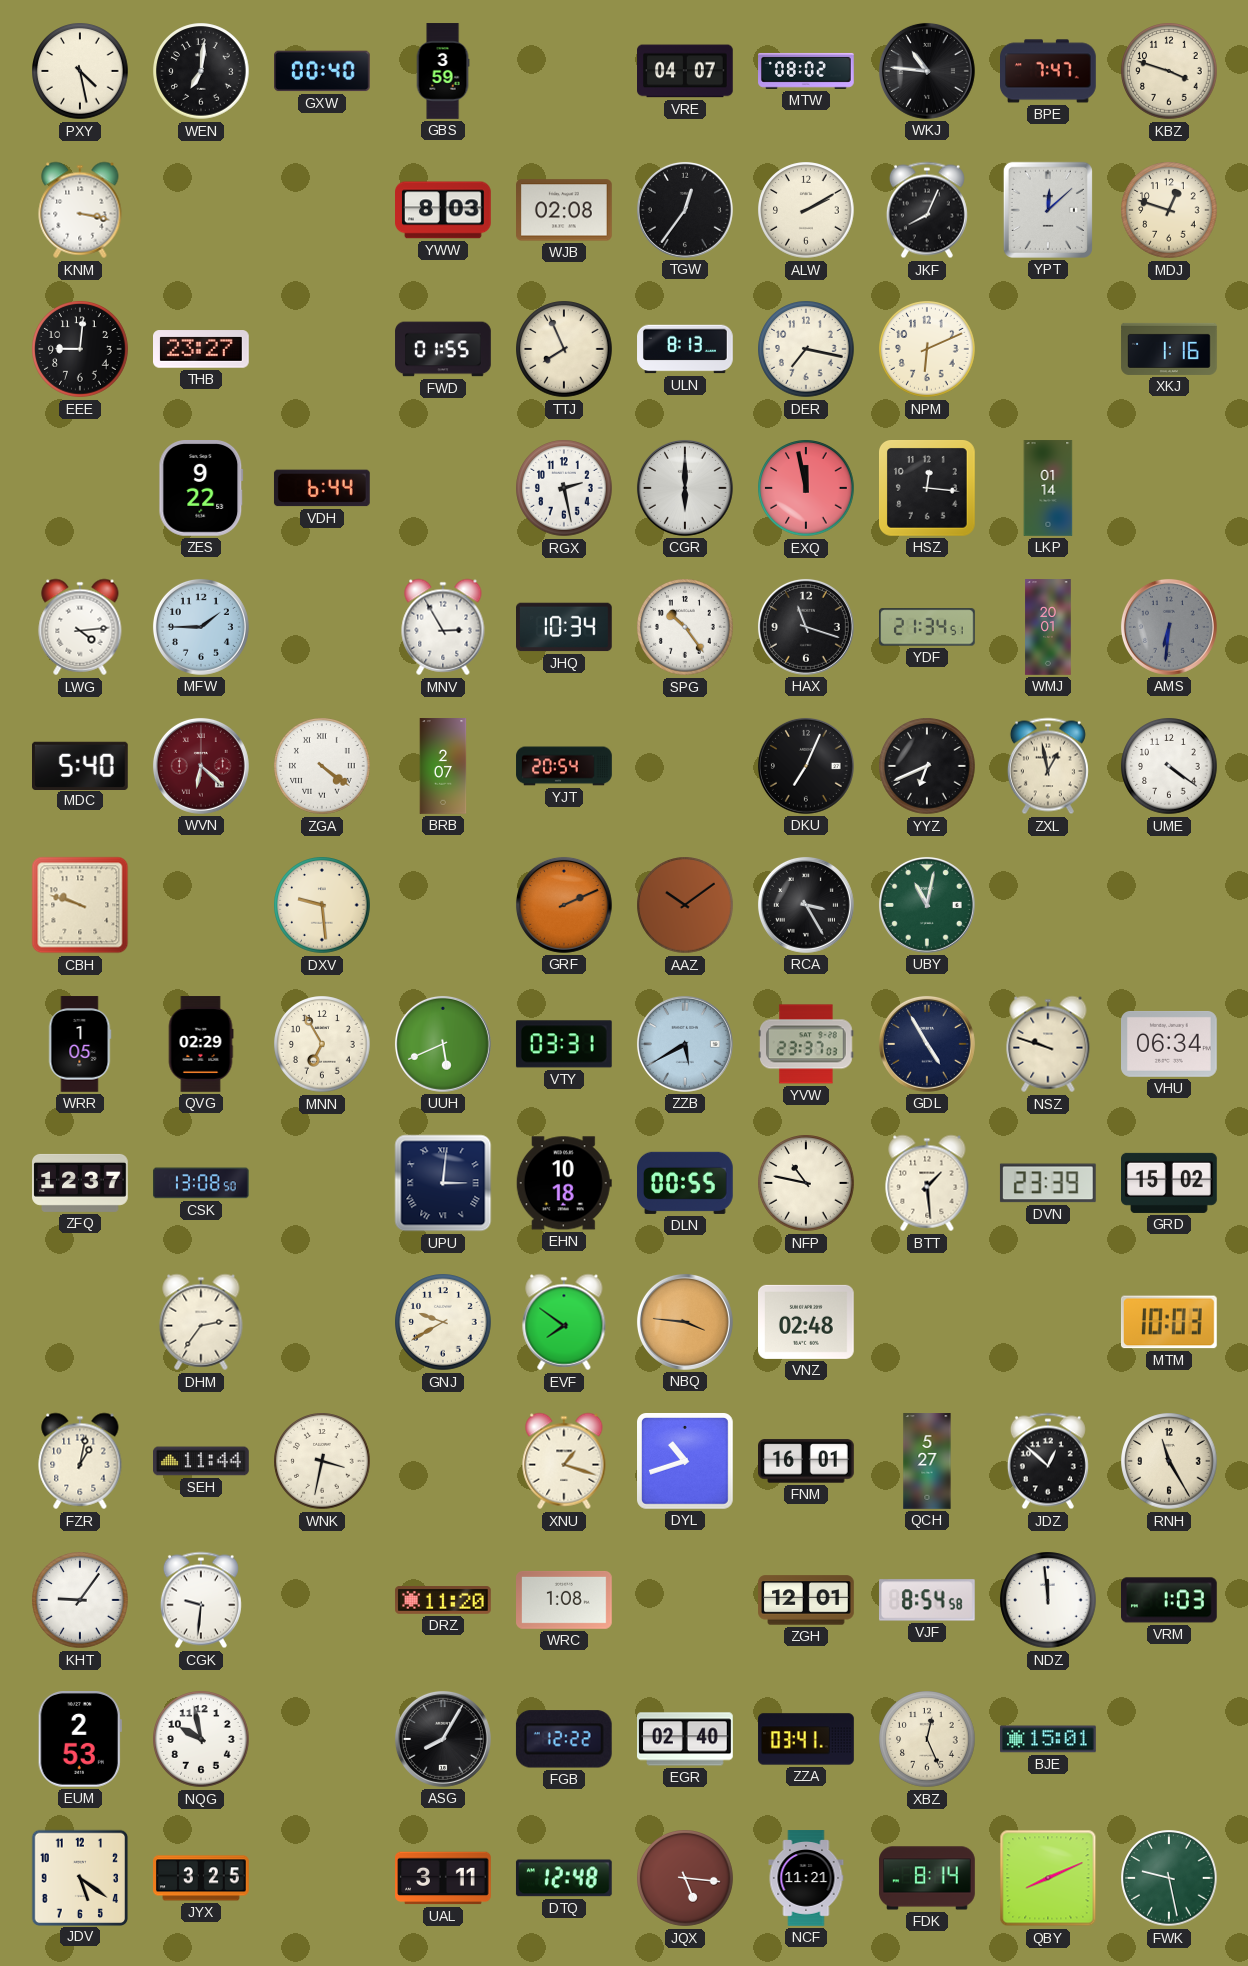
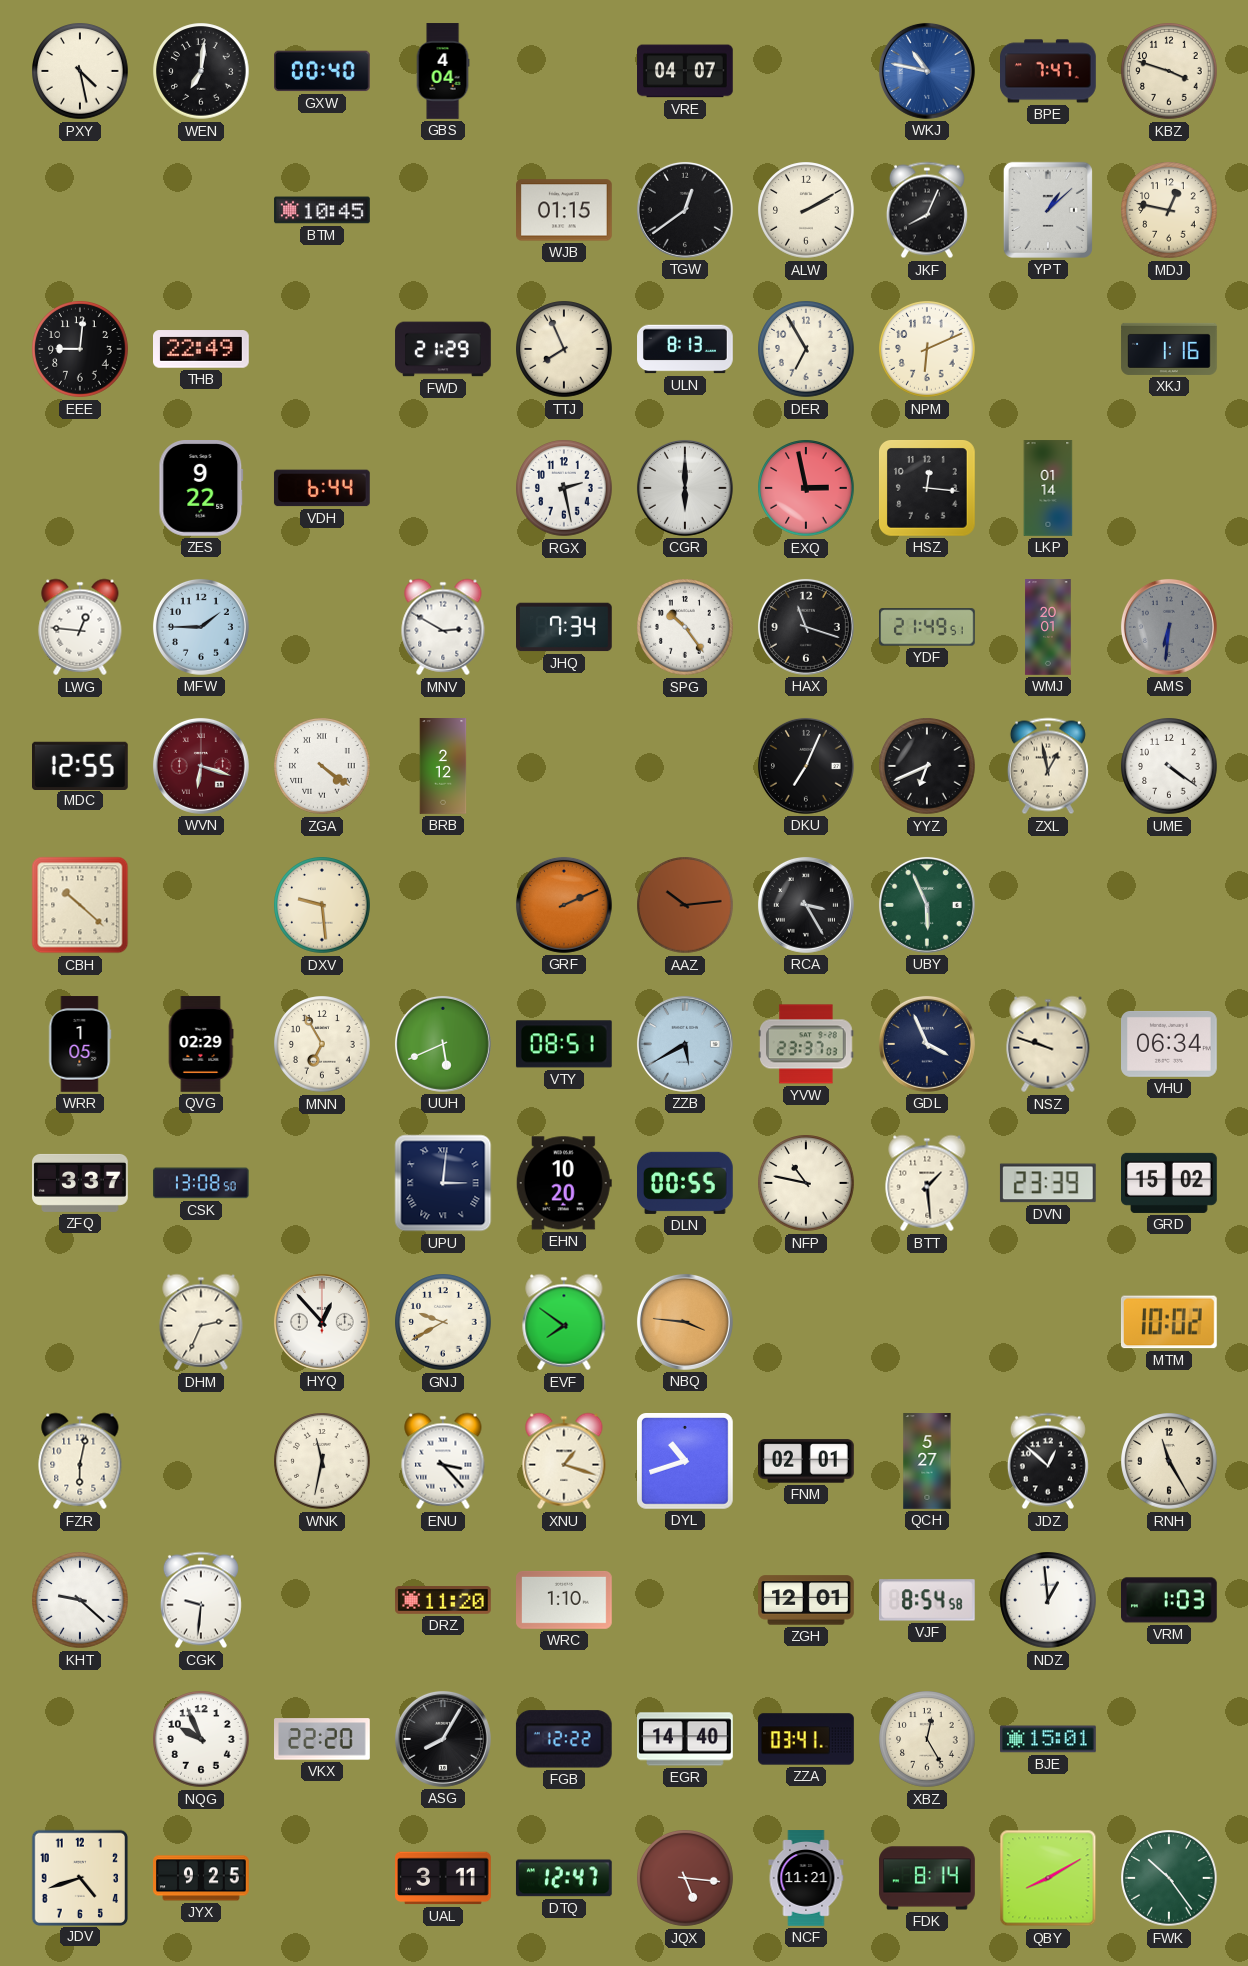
GBS: 3:59 -> 4:04 (443, 71)
MTW: 08:02 -> none (806, 71)
WKJ: 10:46 -> 10:47 (927, 71)
WKJ dial: black -> blue (927, 71)
KNM: 3:17 -> none (80, 210)
BTM: none -> 10:45 (322, 210)
YWW: 8:03 -> none (444, 210)
WJB: 02:08 -> 01:15 (565, 210)
TGW: 12:36 -> 12:39 (685, 210)
YPT: 12:08 -> 1:08 (1048, 210)
MDJ: 12:48 -> 12:47 (1169, 210)
THB: 23:27 -> 22:49 (202, 349)
FWD: 01:55 -> 21:29 (443, 349)
DER: 7:17 -> 6:55 (806, 349)
EXQ: 11:58 -> 2:58 (806, 488)
LWG: 4:14 -> 12:46 (80, 627)
MNV: 2:55 -> 2:50 (443, 627)
JHQ: 10:34 -> 7:34 (565, 627)
YDF: 21:34 -> 21:49 (928, 627)
MDC: 5:40 -> 12:55 (81, 765)
WVN: 6:22 -> 6:18 (201, 766)
BRB: 2:07 -> 2:12 (443, 766)
YJT: 20:54 -> none (564, 766)
CBH: 9:48 -> 10:22 (80, 905)
AAZ: 10:09 -> 10:14 (685, 905)
UBY: 11:02 -> 5:56 (927, 905)
VTY: 03:31 -> 08:51 (564, 1044)
GDL: 4:55 -> 3:56 (927, 1044)
ZFQ: 12:37 -> 3:37 (80, 1183)
EHN: 10:18 -> 10:20 (564, 1183)
DHM: 2:36 -> 2:34 (201, 1322)
HYQ: none -> 12:53 (322, 1322)
VNZ: 02:48 -> none (807, 1322)
MTM: 10:03 -> 10:02 (1169, 1322)
FZR: 1:02 -> 6:02 (80, 1461)
SEH: 11:44 -> none (202, 1461)
WNK: 3:32 -> 11:32 (322, 1461)
ENU: none -> 3:23 (443, 1461)
FNM: 16:01 -> 02:01 (807, 1461)
KHT: 9:06 -> 9:22 (80, 1600)
WRC: 1:08 -> 1:10 (565, 1600)
NDZ: 11:59 -> 12:59 (1048, 1600)
EUM: 2:53 -> none (80, 1740)
NQG: 9:58 -> 9:56 (201, 1739)
VKX: none -> 22:20 (323, 1739)
EGR: 02:40 -> 14:40 (686, 1739)
XBZ: 12:26 -> 12:25 (927, 1739)
JDV: 5:21 -> 4:42 (79, 1877)
JYX: 3:25 -> 9:25 (201, 1878)
DTQ: 12:48 -> 12:47 (564, 1878)
QBY: 8:11 -> 8:10 (1048, 1878)
FWK: 9:28 -> 10:24 (1169, 1878)
